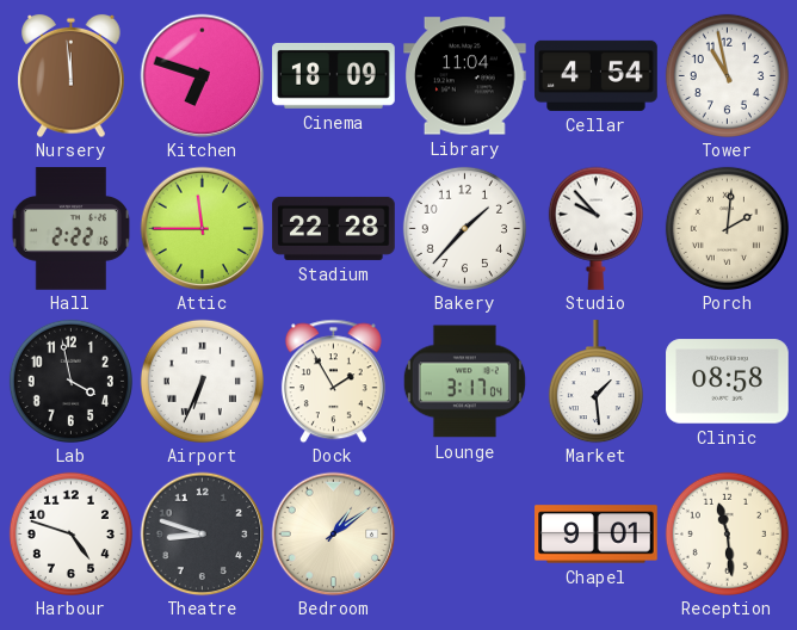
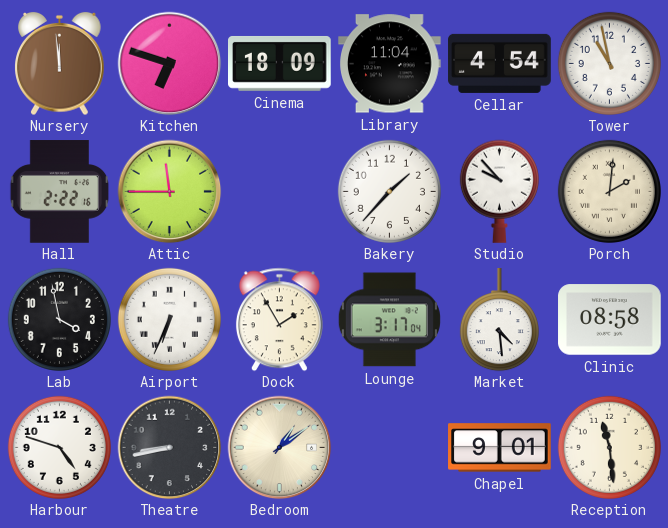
Stadium: 22:28 -> none (334, 228)
Market: 1:29 -> 4:29 (499, 320)
Theatre: 8:48 -> 8:43 (169, 447)
